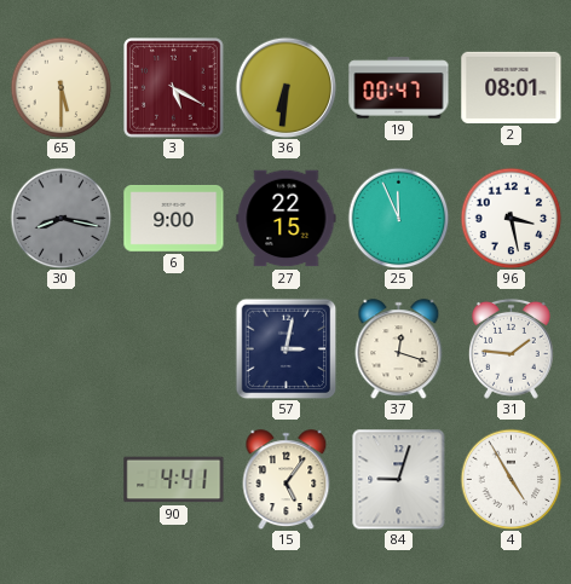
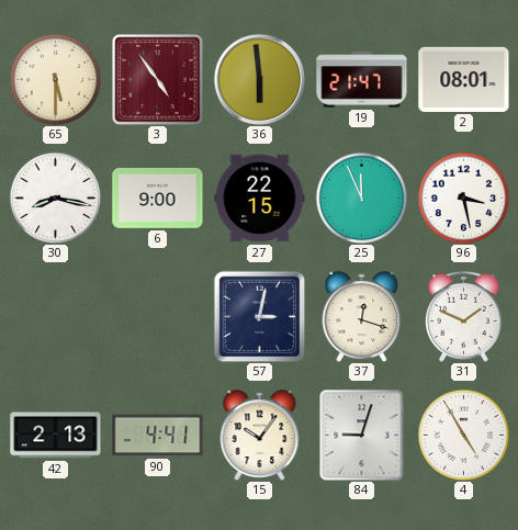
3: 5:20 -> 4:54 (158, 80)
36: 6:31 -> 5:59 (259, 79)
19: 00:47 -> 21:47 (362, 80)
30 dial: grey -> white (55, 198)
31: 1:46 -> 1:49 (463, 316)
42: none -> 2:13 (56, 436)
15: 5:06 -> 10:06 (260, 436)
